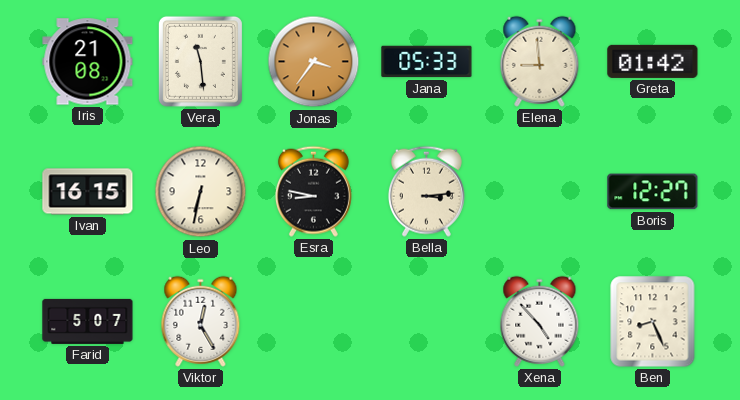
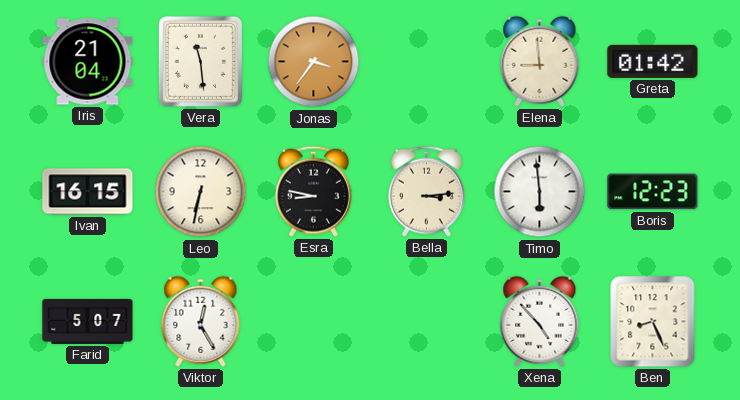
Iris: 21:08 -> 21:04 (88, 62)
Jana: 05:33 -> none (427, 62)
Timo: none -> 5:59 (540, 192)
Boris: 12:27 -> 12:23 (653, 192)
